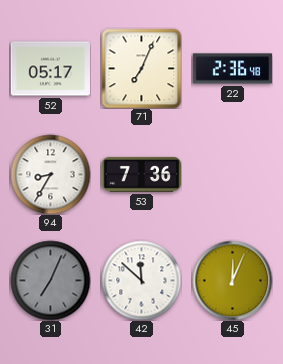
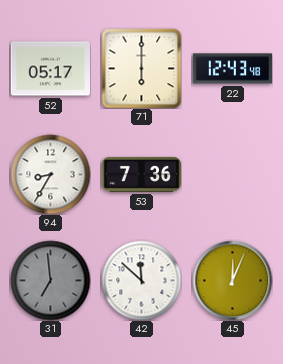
71: 7:04 -> 6:00 (141, 68)
22: 2:36 -> 12:43 (232, 69)
31: 7:04 -> 6:59 (50, 280)
